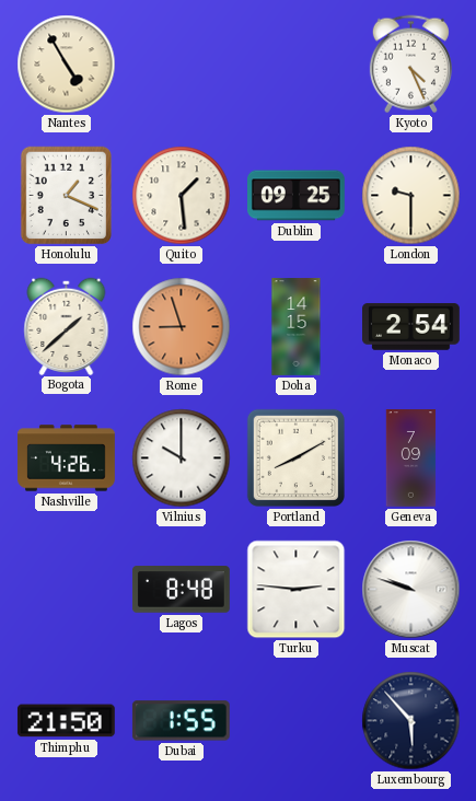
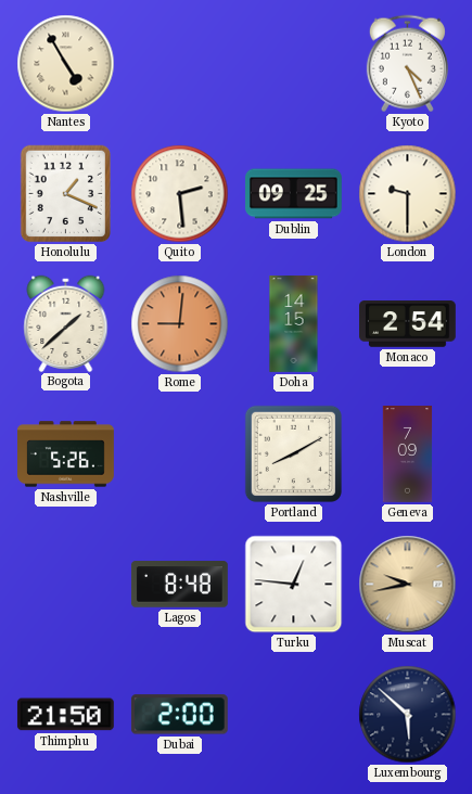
Quito: 1:29 -> 2:29 (180, 194)
Rome: 8:57 -> 9:01 (180, 324)
Nashville: 4:26 -> 5:26 (66, 454)
Vilnius: 10:00 -> none (182, 458)
Turku: 2:46 -> 12:46 (294, 585)
Muscat: 9:48 -> 9:43 (408, 585)
Muscat dial: white -> champagne (408, 585)
Dubai: 1:55 -> 2:00 (179, 715)
Luxembourg: 5:53 -> 5:52 (408, 715)
